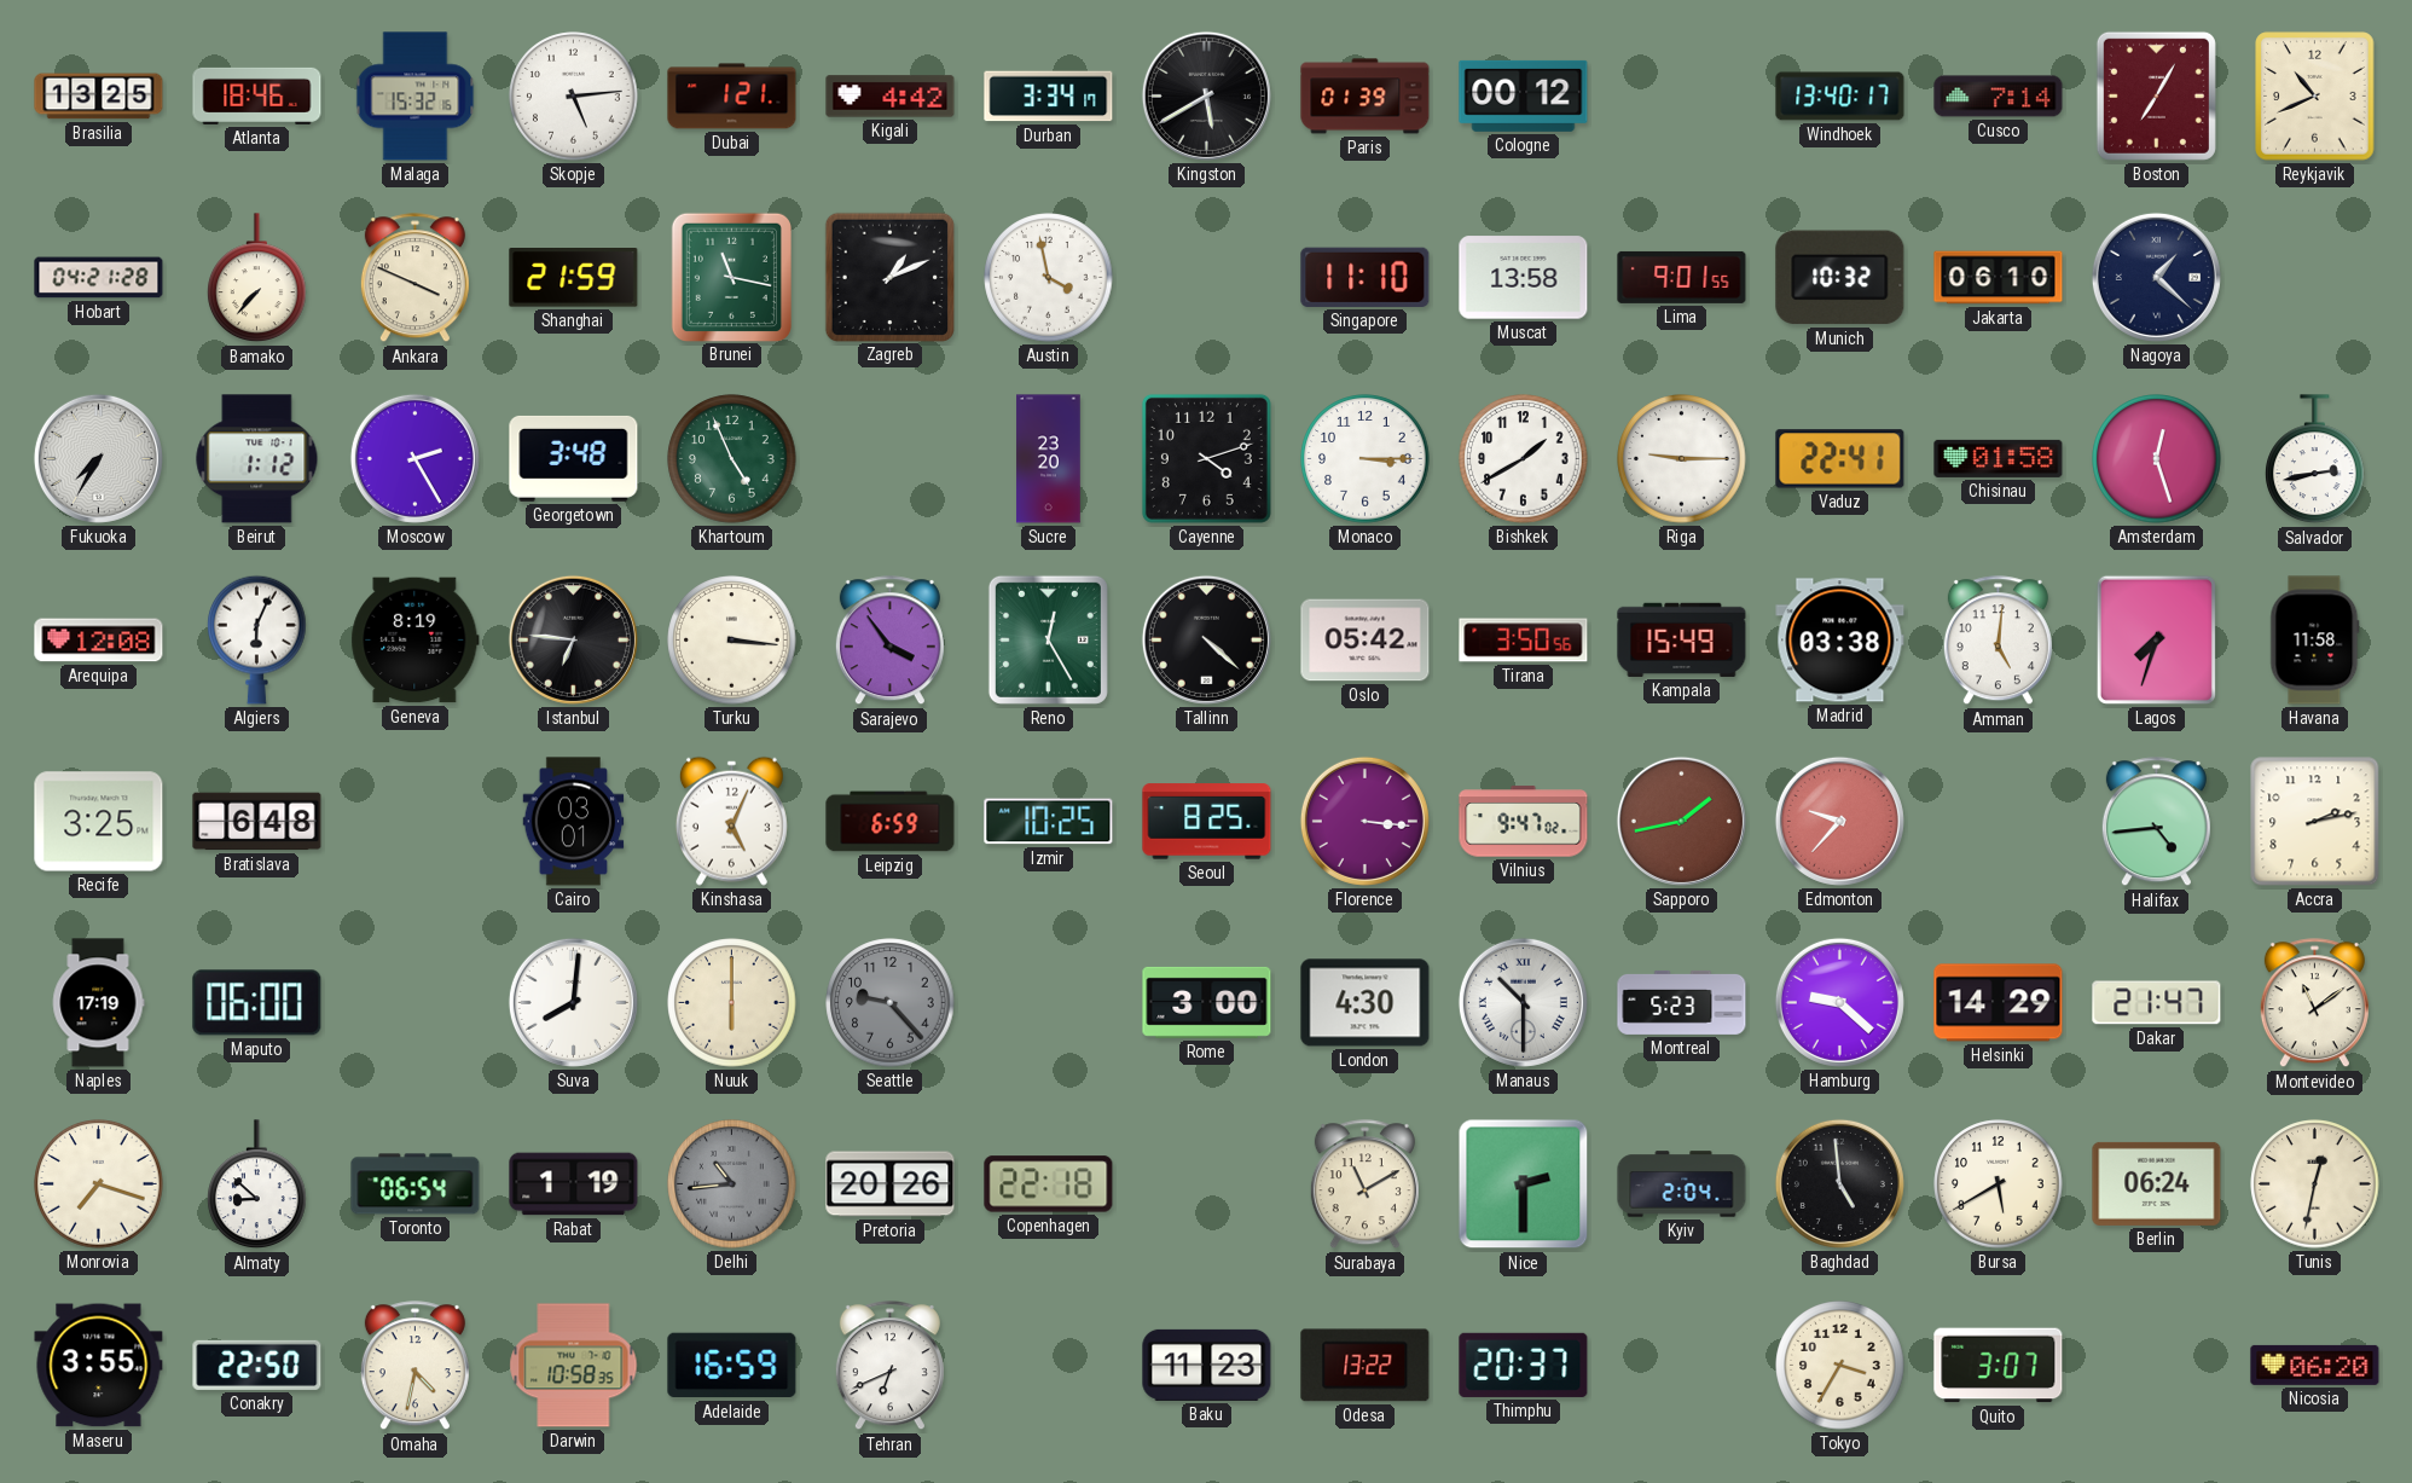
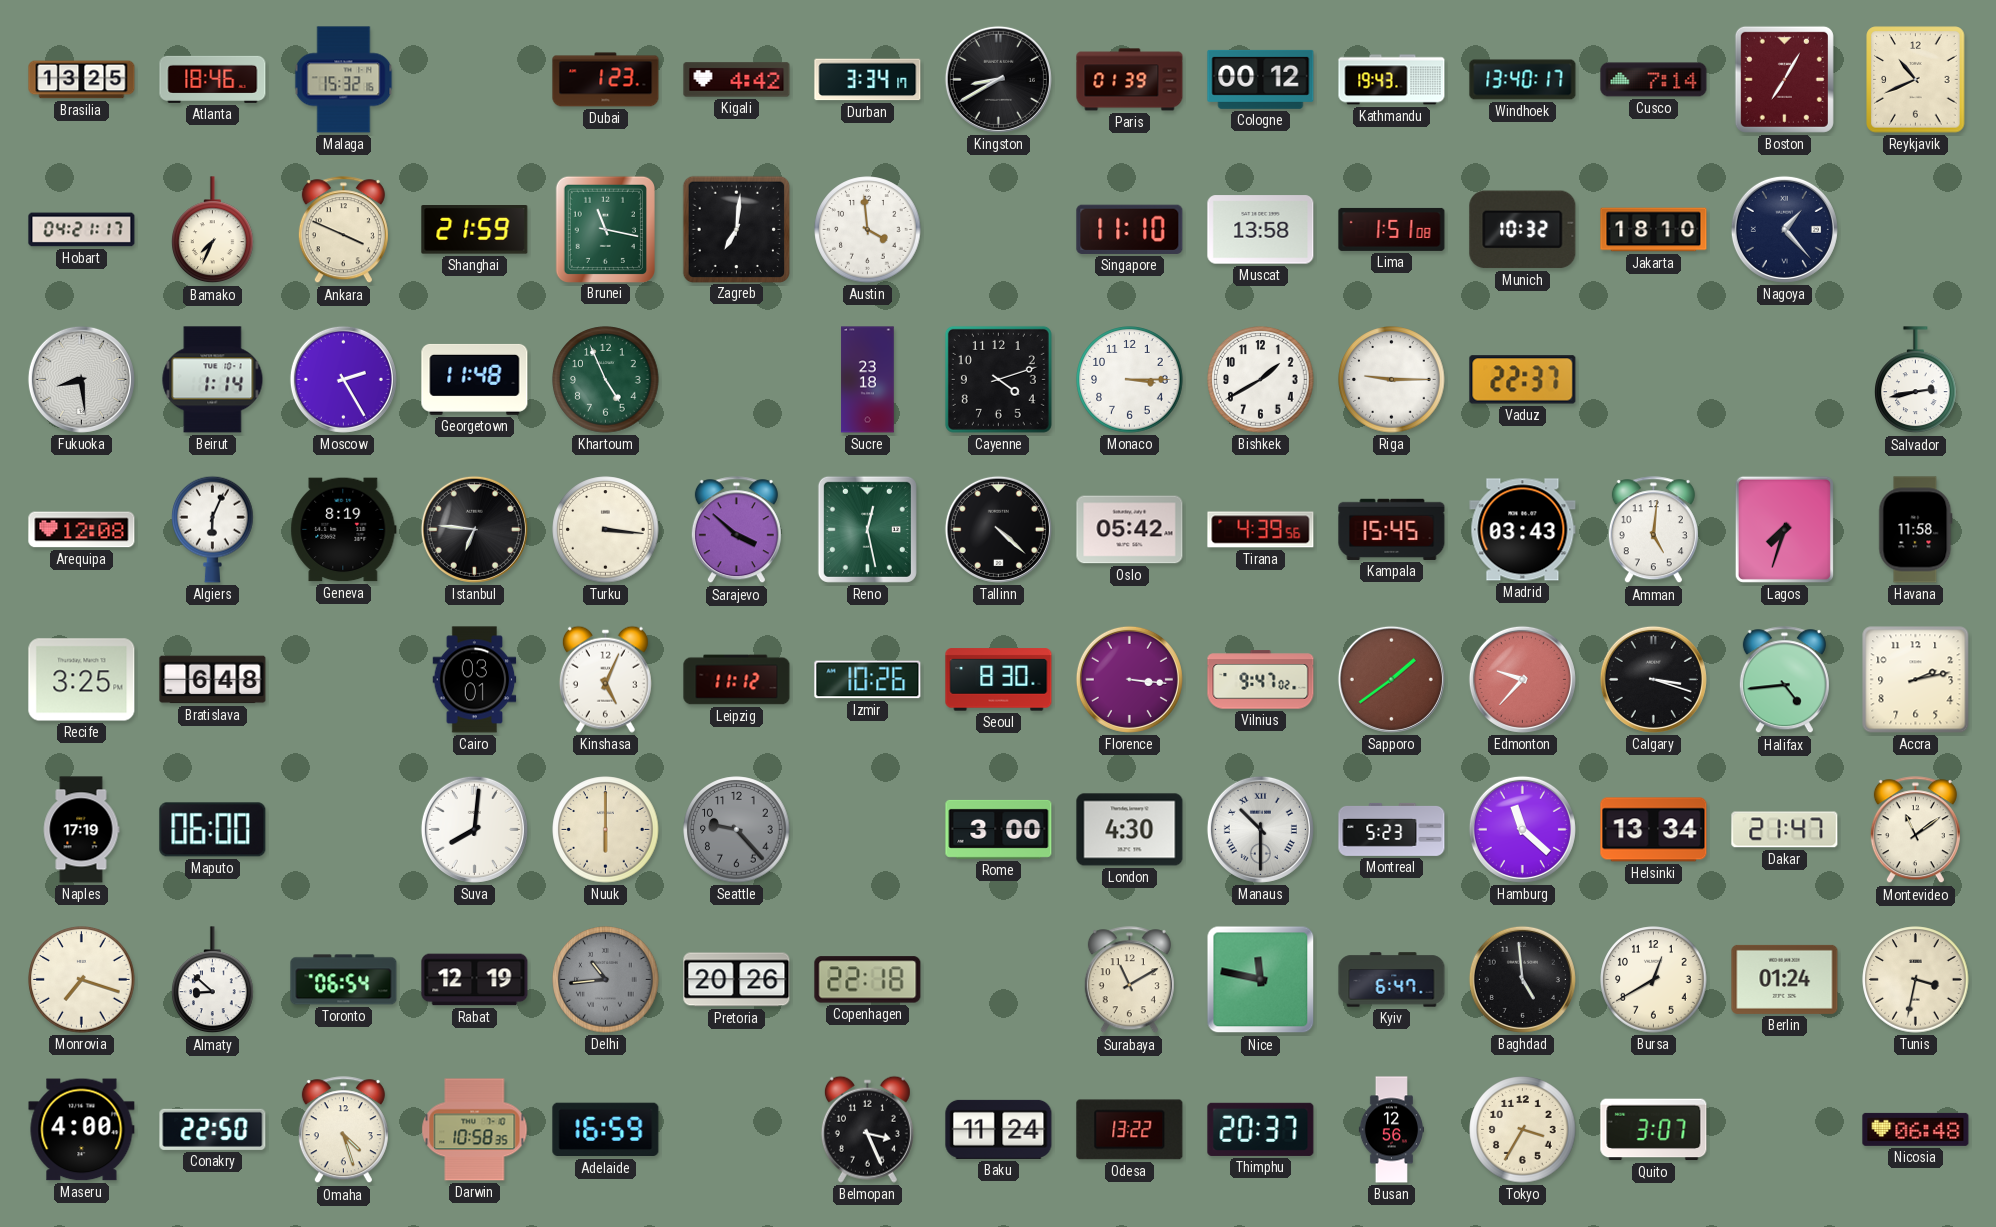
Skopje: 5:14 -> none (574, 97)
Dubai: 1:21 -> 1:23 (606, 80)
Kingston: 5:40 -> 8:40 (998, 79)
Kathmandu: none -> 19:43 (1392, 80)
Hobart: 04:21:28 -> 04:21:17 (82, 230)
Bamako: 7:37 -> 7:34 (213, 230)
Zagreb: 1:11 -> 7:01 (737, 229)
Austin: 3:58 -> 3:59 (868, 230)
Lima: 9:01 -> 1:51 (1392, 229)
Jakarta: 06:10 -> 18:10 (1654, 230)
Nagoya: 1:22 -> 1:23 (1784, 229)
Fukuoka: 7:35 -> 8:29 (81, 379)
Beirut: 1:12 -> 1:14 (213, 380)
Georgetown: 3:48 -> 11:48 (475, 379)
Sucre: 23:20 -> 23:18 (868, 380)
Vaduz: 22:41 -> 22:37 (1523, 380)
Chisinau: 01:58 -> none (1999, 458)
Amsterdam: 12:27 -> none (2157, 459)
Sarajevo: 3:54 -> 3:52 (736, 530)
Reno: 12:25 -> 12:28 (867, 529)
Tirana: 3:50 -> 4:39 (1261, 530)
Kampala: 15:49 -> 15:45 (1392, 529)
Madrid: 03:38 -> 03:43 (1523, 530)
Leipzig: 6:59 -> 11:12 (737, 680)
Izmir: 10:25 -> 10:26 (868, 680)
Seoul: 8:25 -> 8:30 (999, 680)
Sapporo: 1:43 -> 1:39 (1391, 679)
Calgary: none -> 3:18 (1653, 679)
Hamburg: 9:22 -> 11:22 (1522, 829)
Helsinki: 14:29 -> 13:34 (1654, 830)
Rabat: 1:19 -> 12:19 (475, 980)
Nice: 2:30 -> 11:47 (1261, 980)
Kyiv: 2:04 -> 6:47 (1392, 980)
Bursa: 5:40 -> 12:40 (1654, 980)
Berlin: 06:24 -> 01:24 (1785, 979)
Tunis: 12:32 -> 3:32 (1916, 980)
Maseru: 3:55 -> 4:00 (82, 1130)
Omaha: 4:32 -> 4:27 (343, 1130)
Tehran: 6:41 -> none (889, 1366)
Belmopan: none -> 3:26 (867, 1129)
Baku: 11:23 -> 11:24 (999, 1129)
Busan: none -> 12:56 (1391, 1130)
Nicosia: 06:20 -> 06:48 (1916, 1129)
